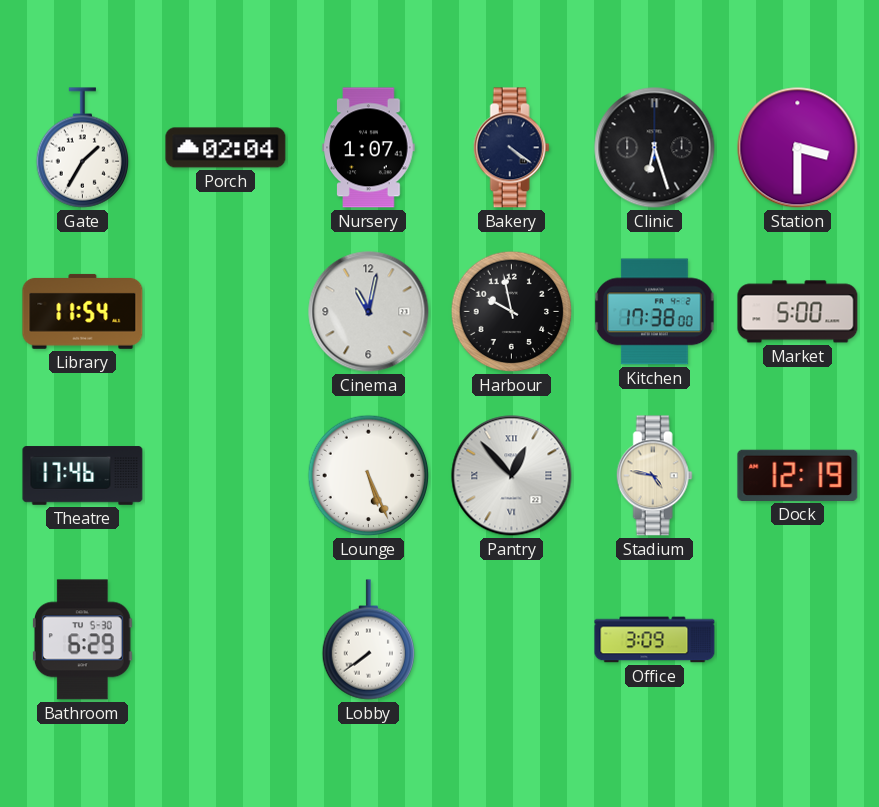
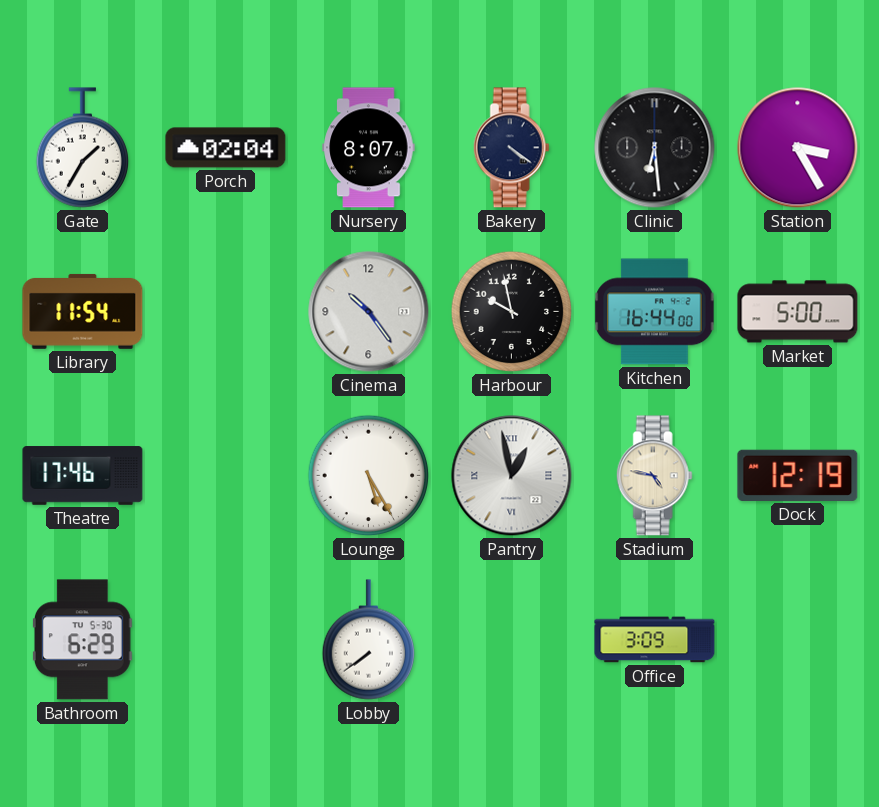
Nursery: 1:07 -> 8:07 (369, 148)
Clinic: 6:27 -> 6:29 (655, 148)
Station: 3:30 -> 3:25 (798, 148)
Cinema: 11:02 -> 10:24 (369, 312)
Kitchen: 17:38 -> 16:44 (655, 312)
Lounge: 5:26 -> 5:25 (369, 476)
Pantry: 12:53 -> 12:58 (512, 476)
